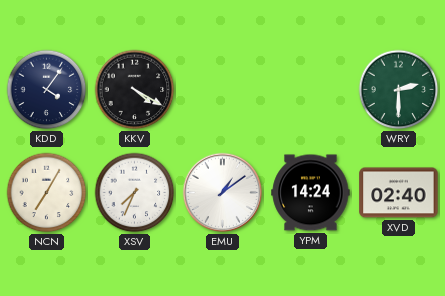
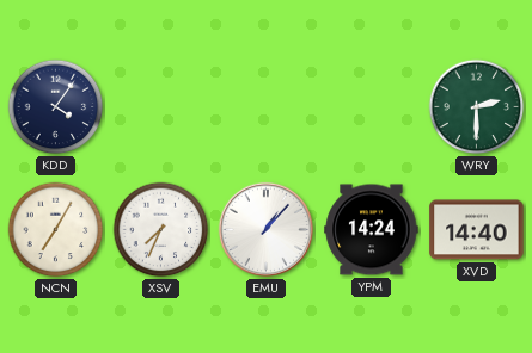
KKV: 4:20 -> none (135, 90)
EMU: 1:09 -> 1:07 (267, 230)
XVD: 02:40 -> 14:40 (477, 230)
